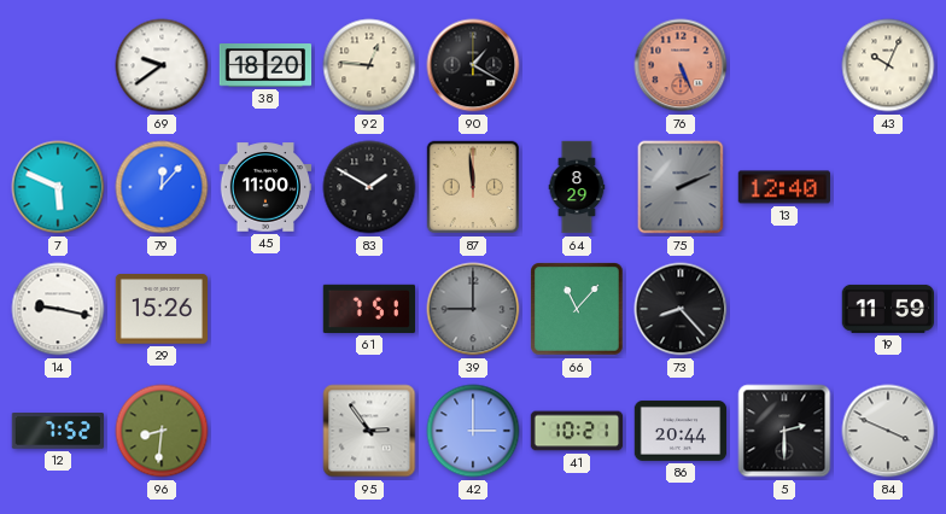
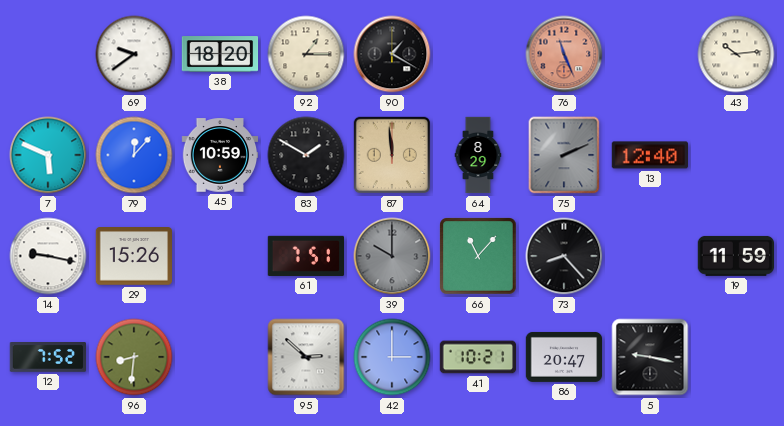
92: 12:46 -> 1:15 (306, 54)
76: 5:26 -> 11:26 (564, 54)
43: 10:04 -> 10:14 (736, 54)
45: 11:00 -> 10:59 (220, 155)
39: 9:00 -> 10:00 (392, 256)
95: 2:54 -> 2:52 (306, 357)
86: 20:44 -> 20:47 (564, 357)
5: 2:30 -> 9:17 (650, 357)
84: 3:49 -> none (888, 431)
